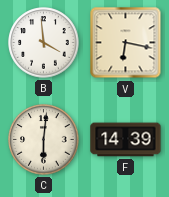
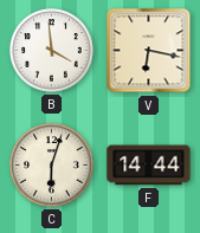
C: 6:01 -> 6:03 (52, 166)
F: 14:39 -> 14:44 (149, 166)
